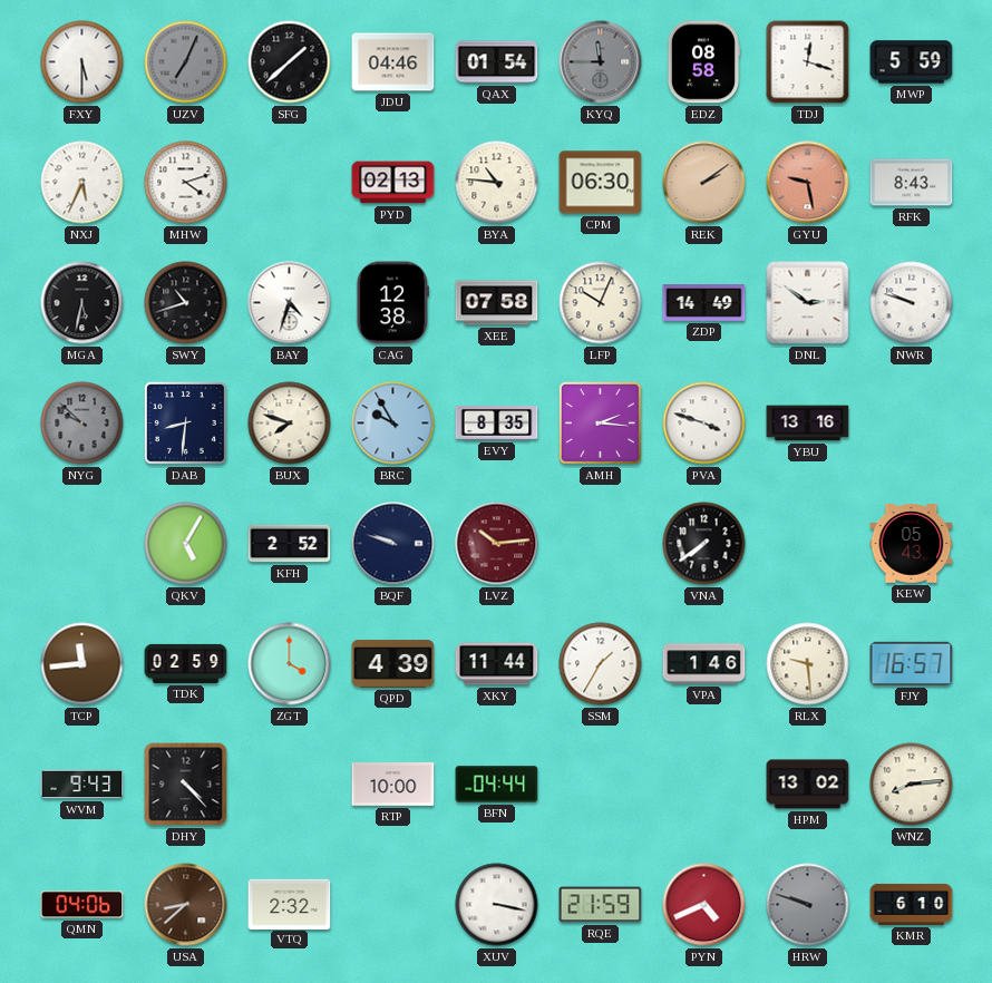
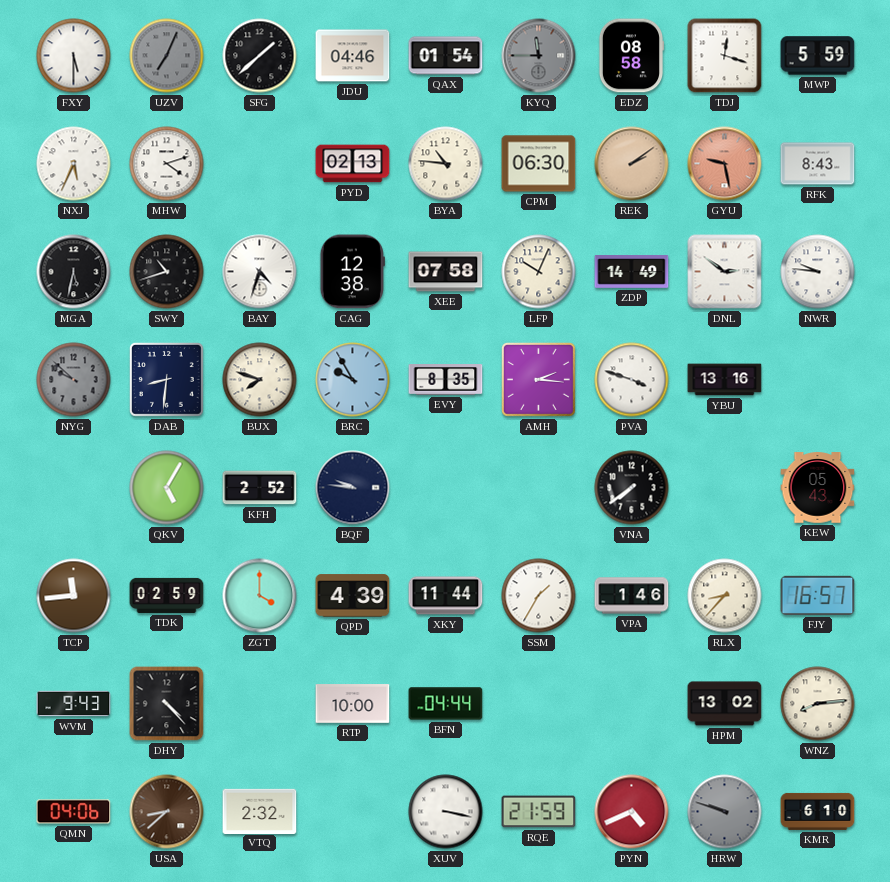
NWR: 9:48 -> 9:46 (818, 272)
BQF: 9:48 -> 9:46 (353, 488)
LVZ: 10:14 -> none (497, 544)
RLX: 9:29 -> 8:37 (725, 596)
